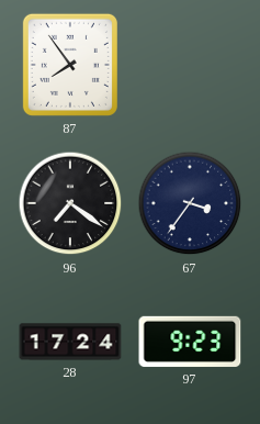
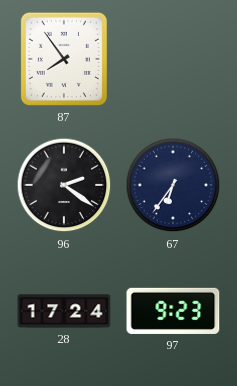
96: 7:21 -> 2:21 (64, 185)
67: 3:36 -> 6:36 (173, 185)
